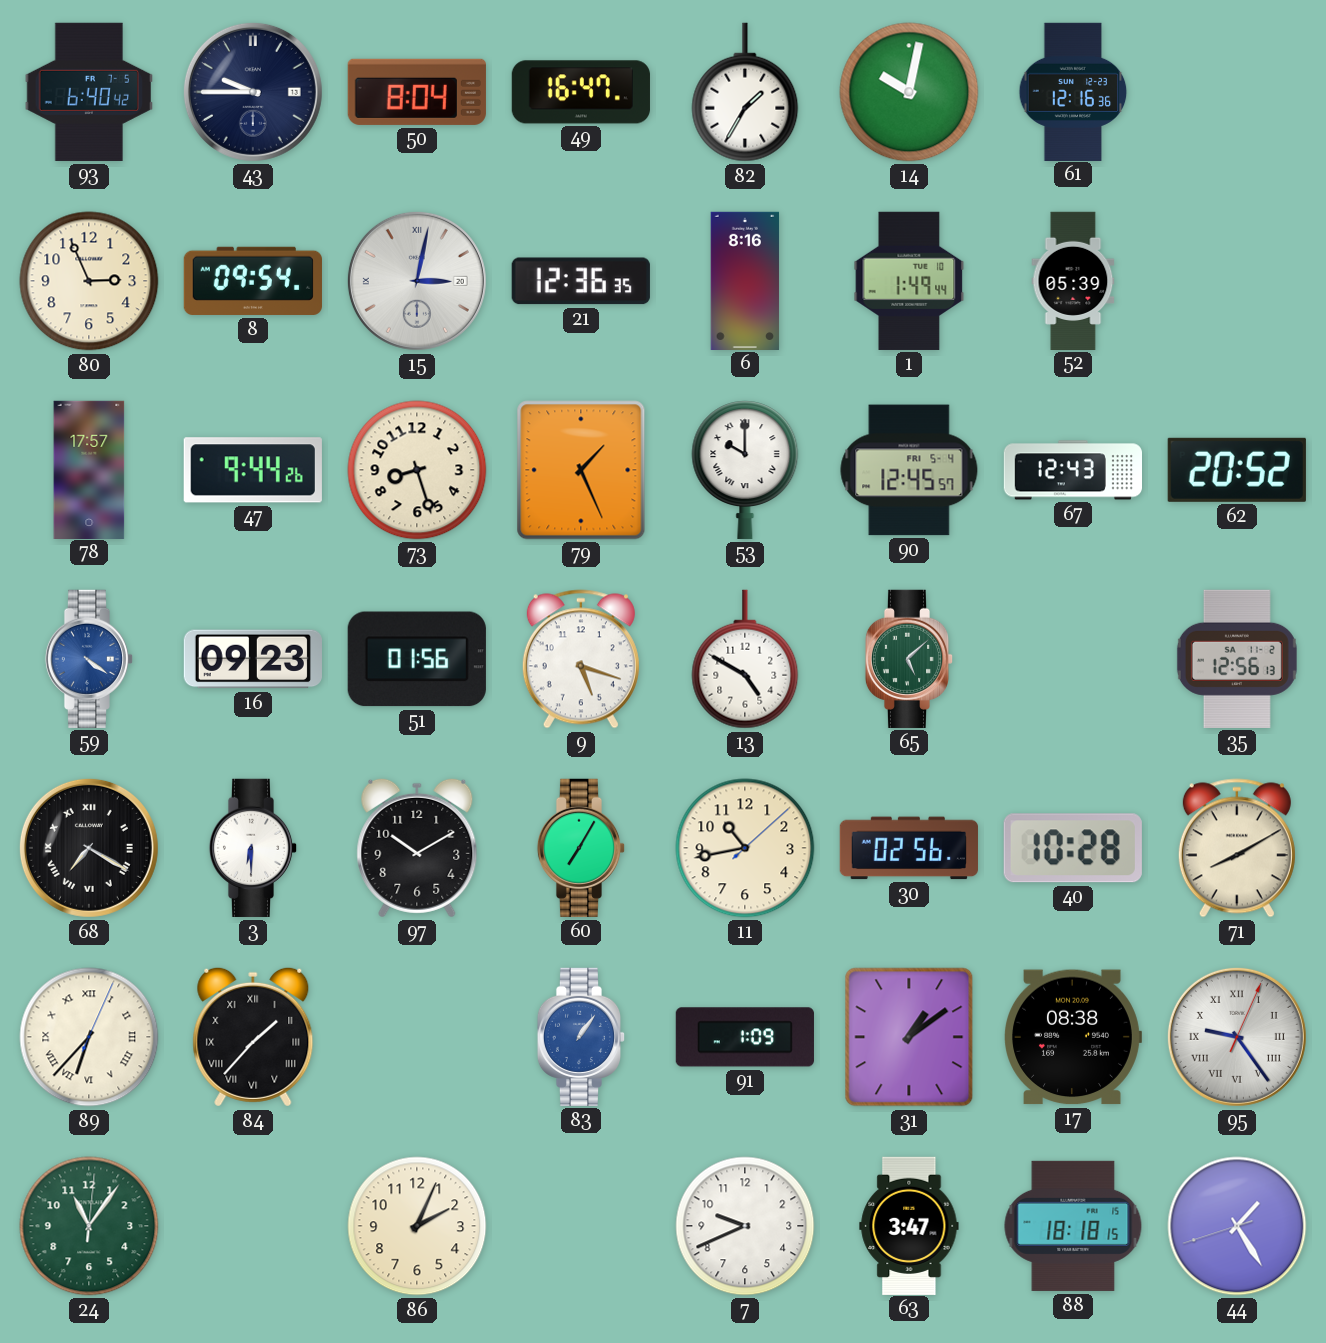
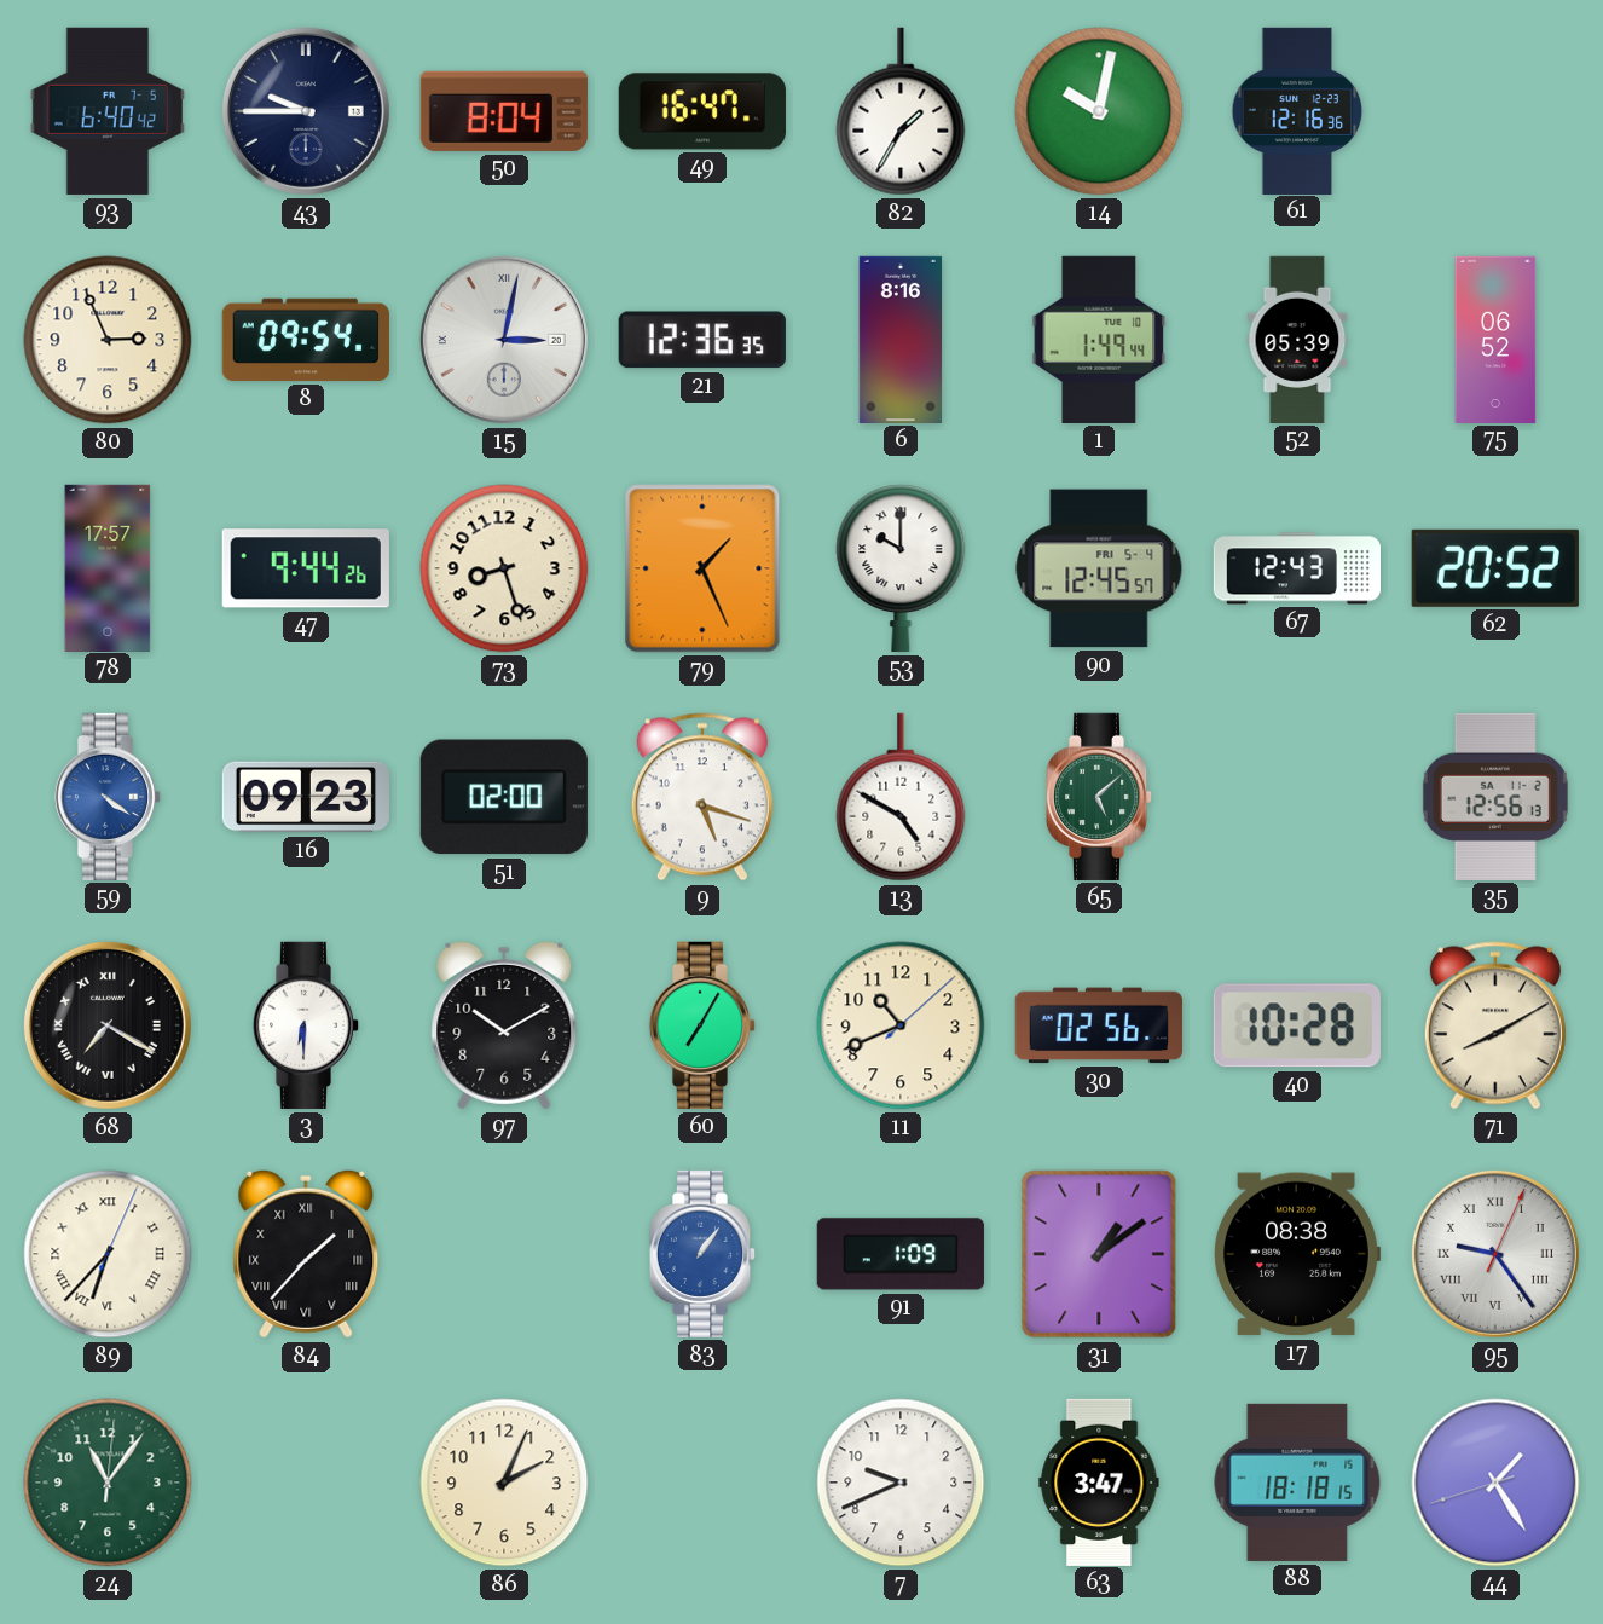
75: none -> 06:52 (1495, 339)
51: 01:56 -> 02:00 (504, 797)
11: 10:43 -> 10:41 (901, 1025)
